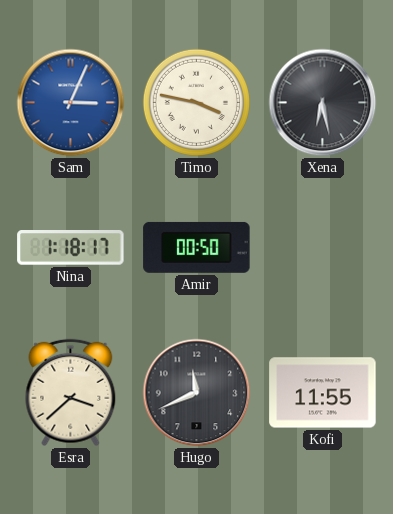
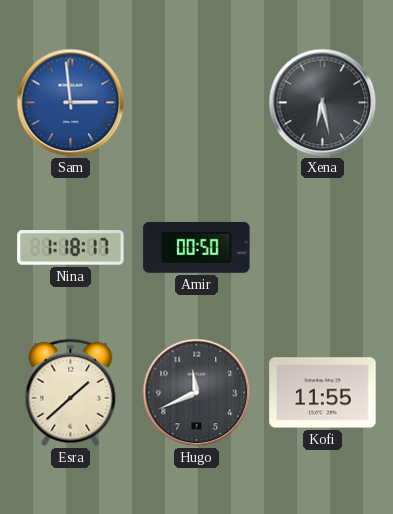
Sam: 3:04 -> 2:59 (71, 103)
Timo: 3:47 -> none (196, 102)
Esra: 3:38 -> 1:38 (71, 393)
